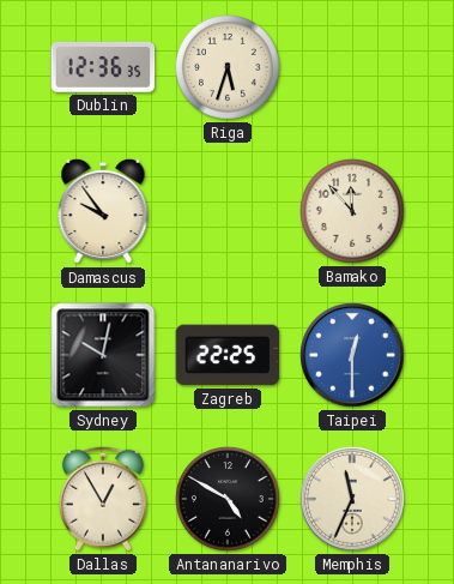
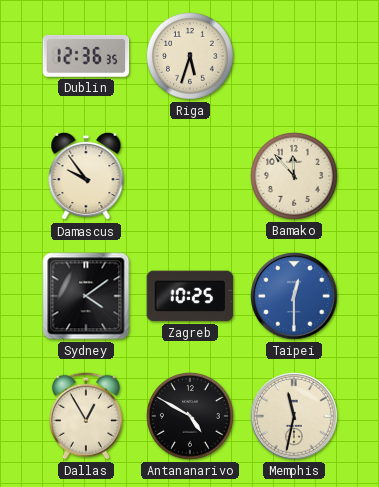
Sydney: 10:02 -> 4:09 (86, 296)
Zagreb: 22:25 -> 10:25 (190, 296)
Memphis: 11:34 -> 11:32 (294, 416)
